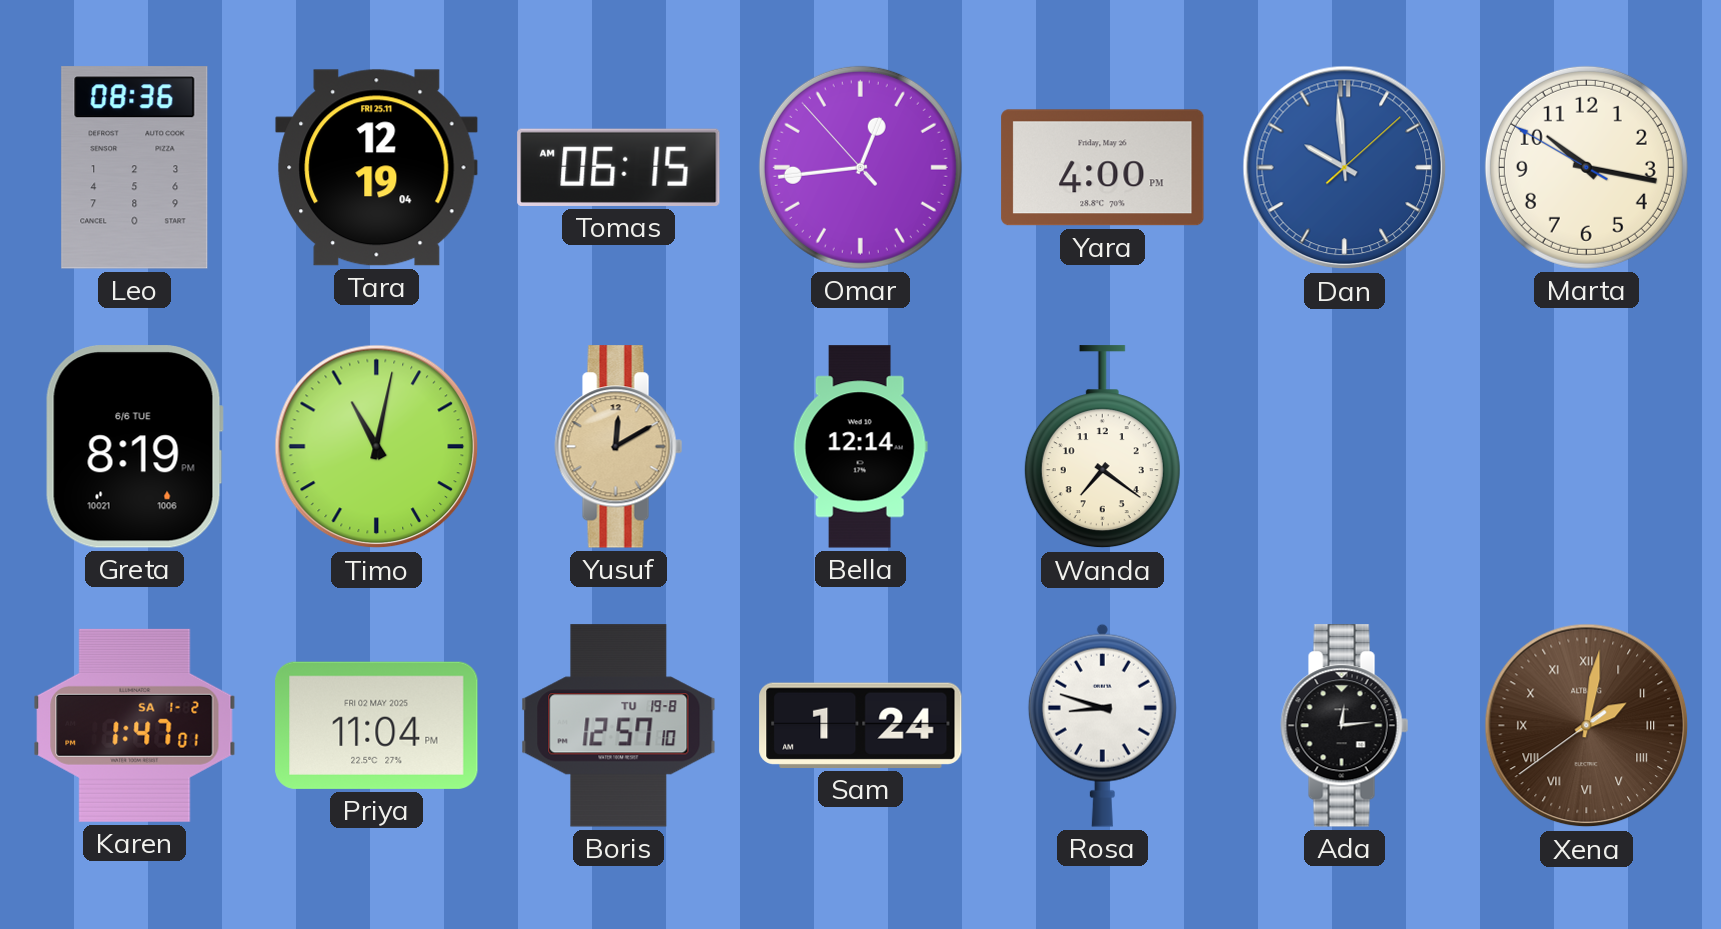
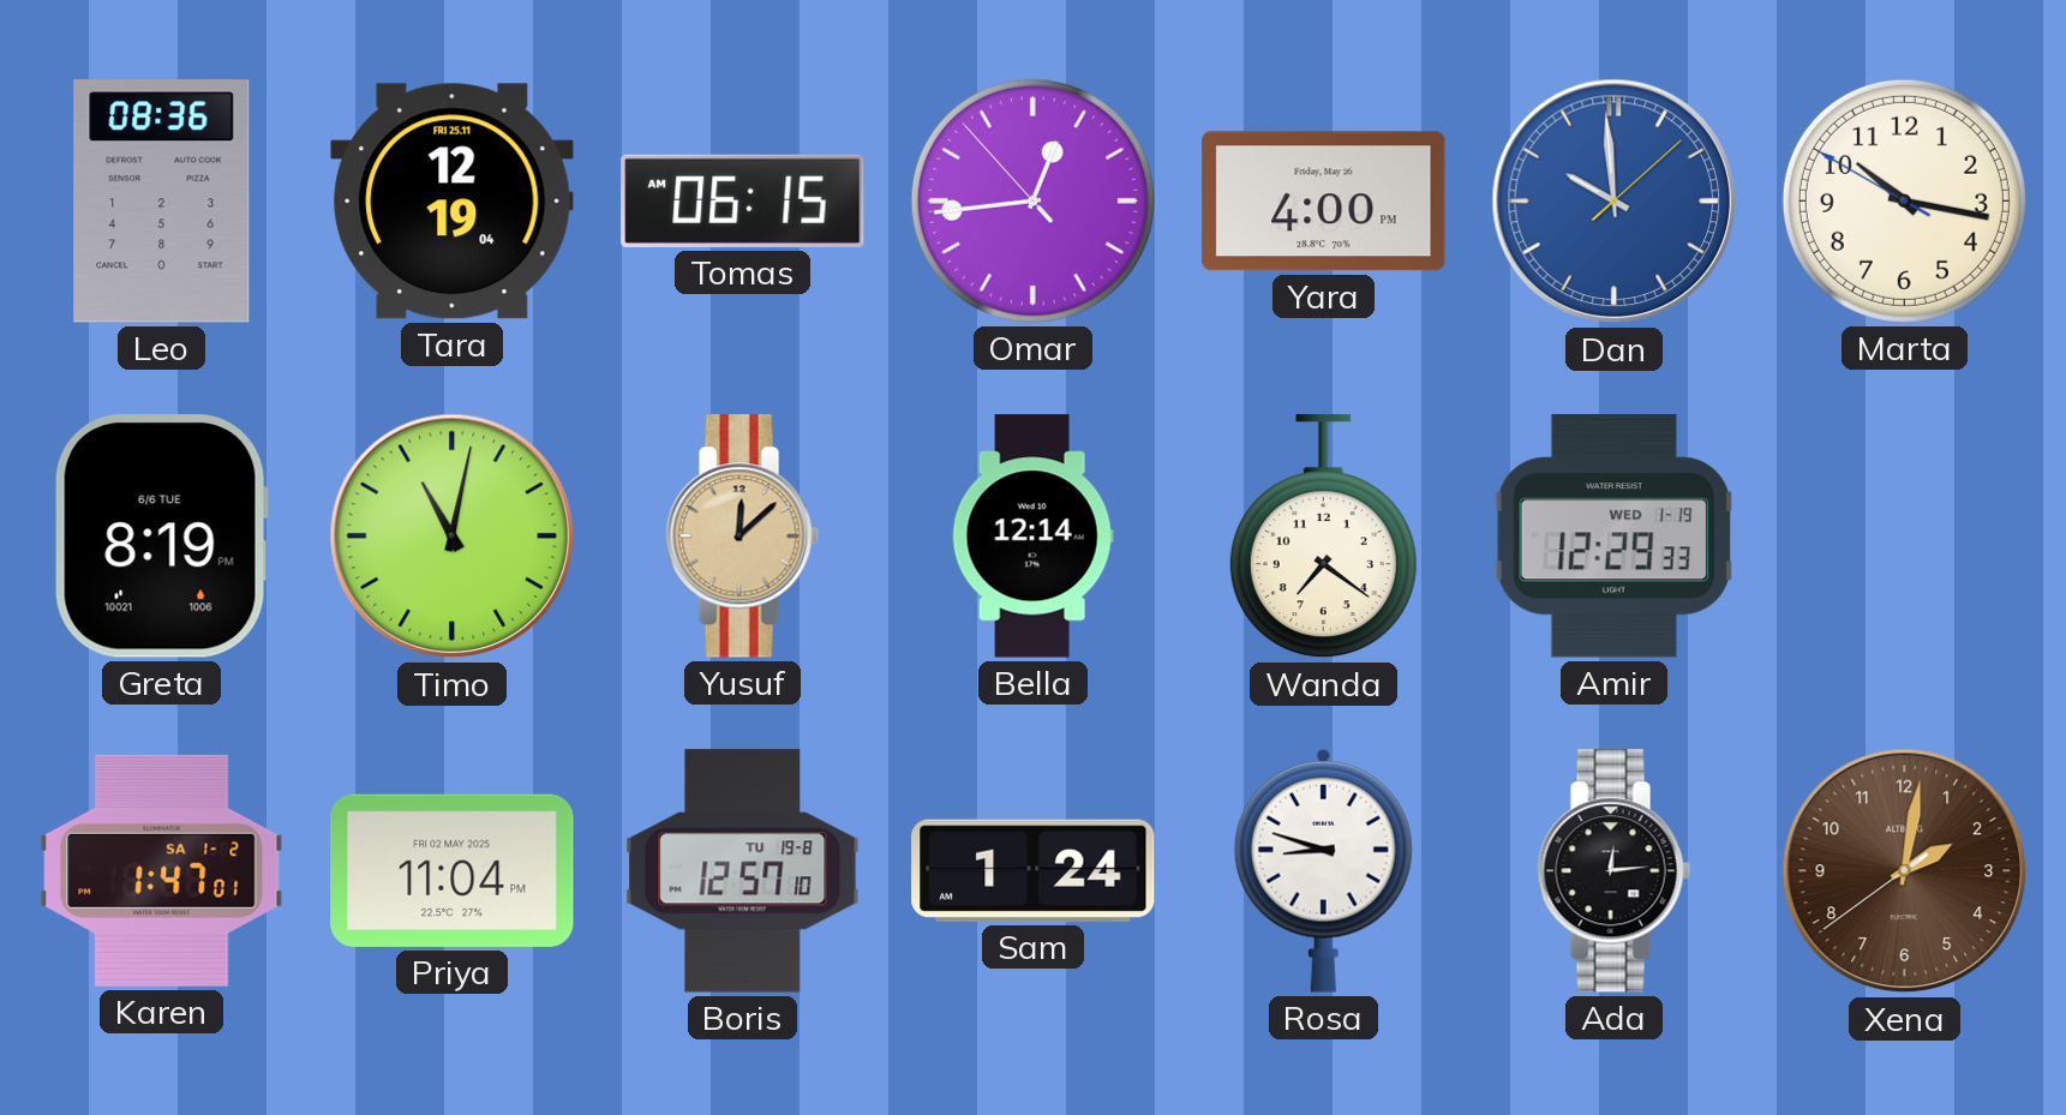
Yusuf: 12:10 -> 12:08 (743, 536)
Amir: none -> 12:29 (1613, 536)
Xena numerals: Roman -> Arabic (1905, 871)
